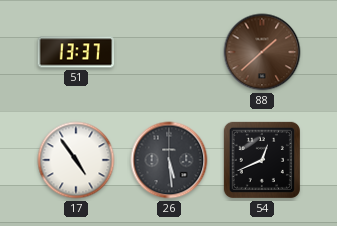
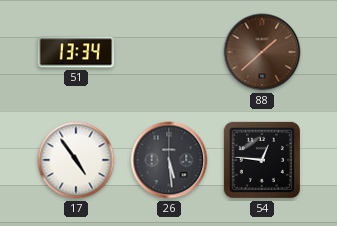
51: 13:37 -> 13:34 (76, 52)
54: 12:41 -> 12:46 (262, 160)
